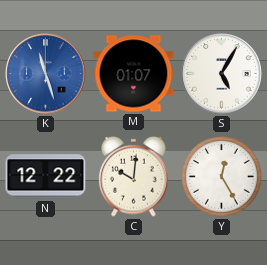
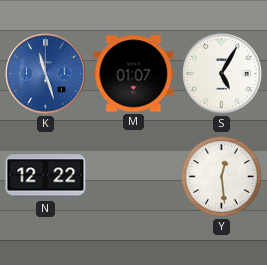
C: 10:01 -> none (134, 176)
Y: 12:25 -> 12:29 (222, 177)
